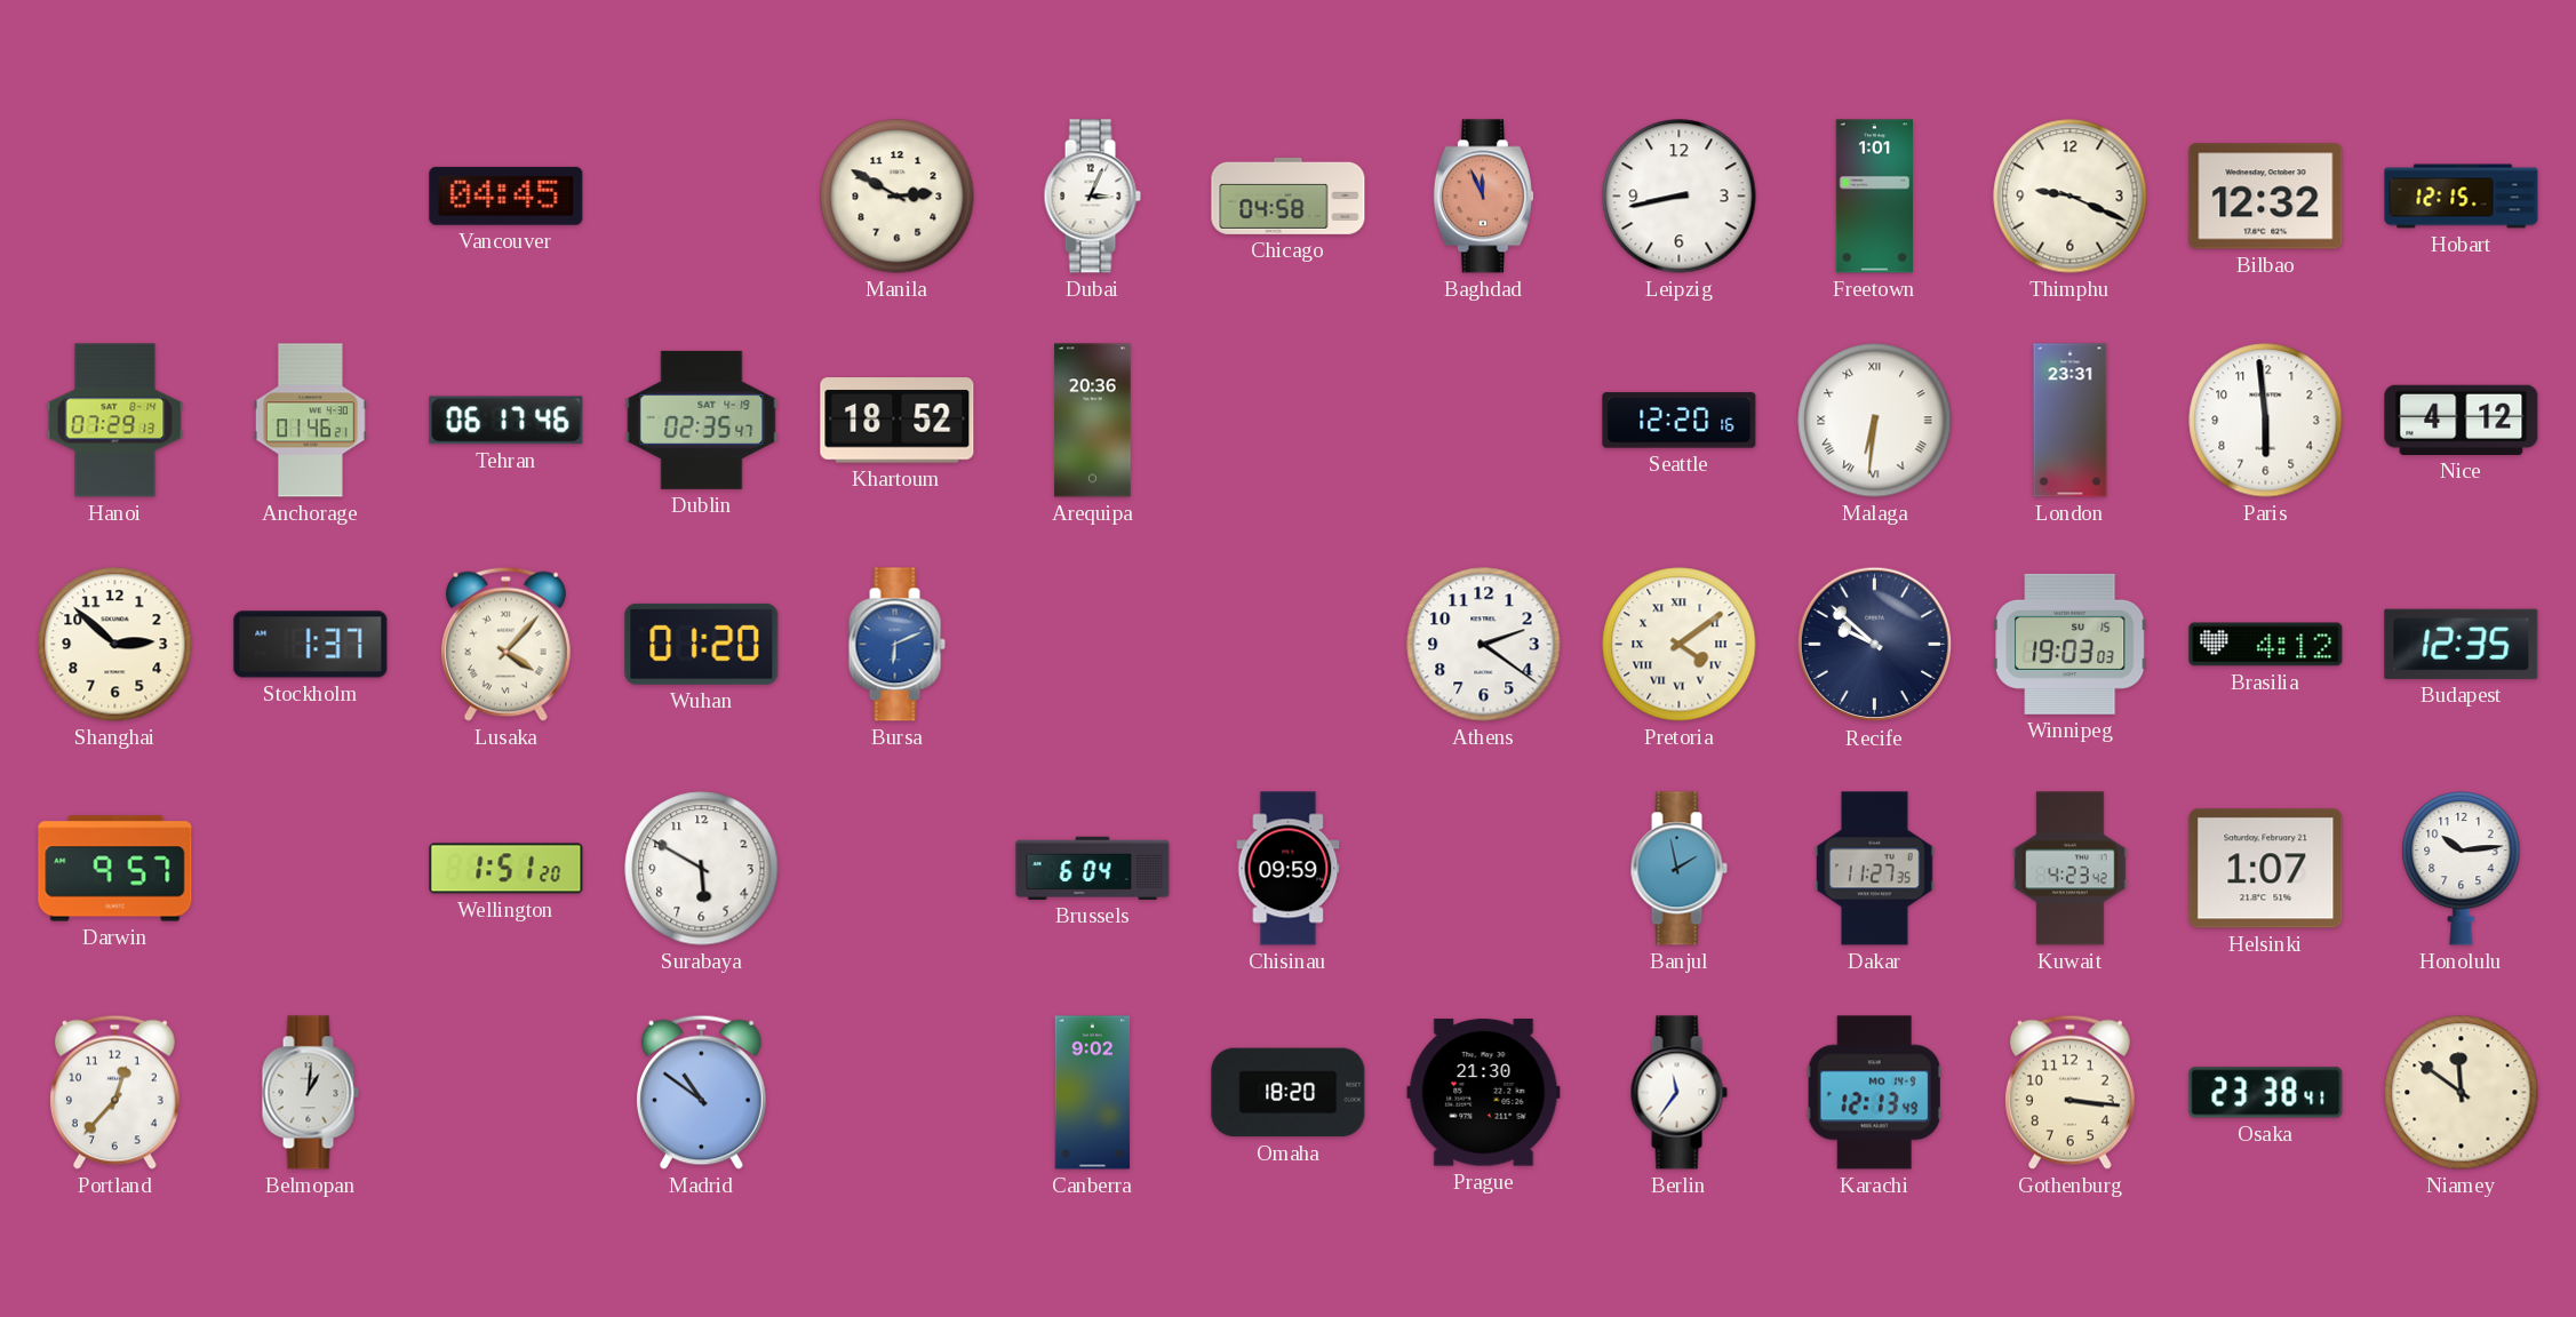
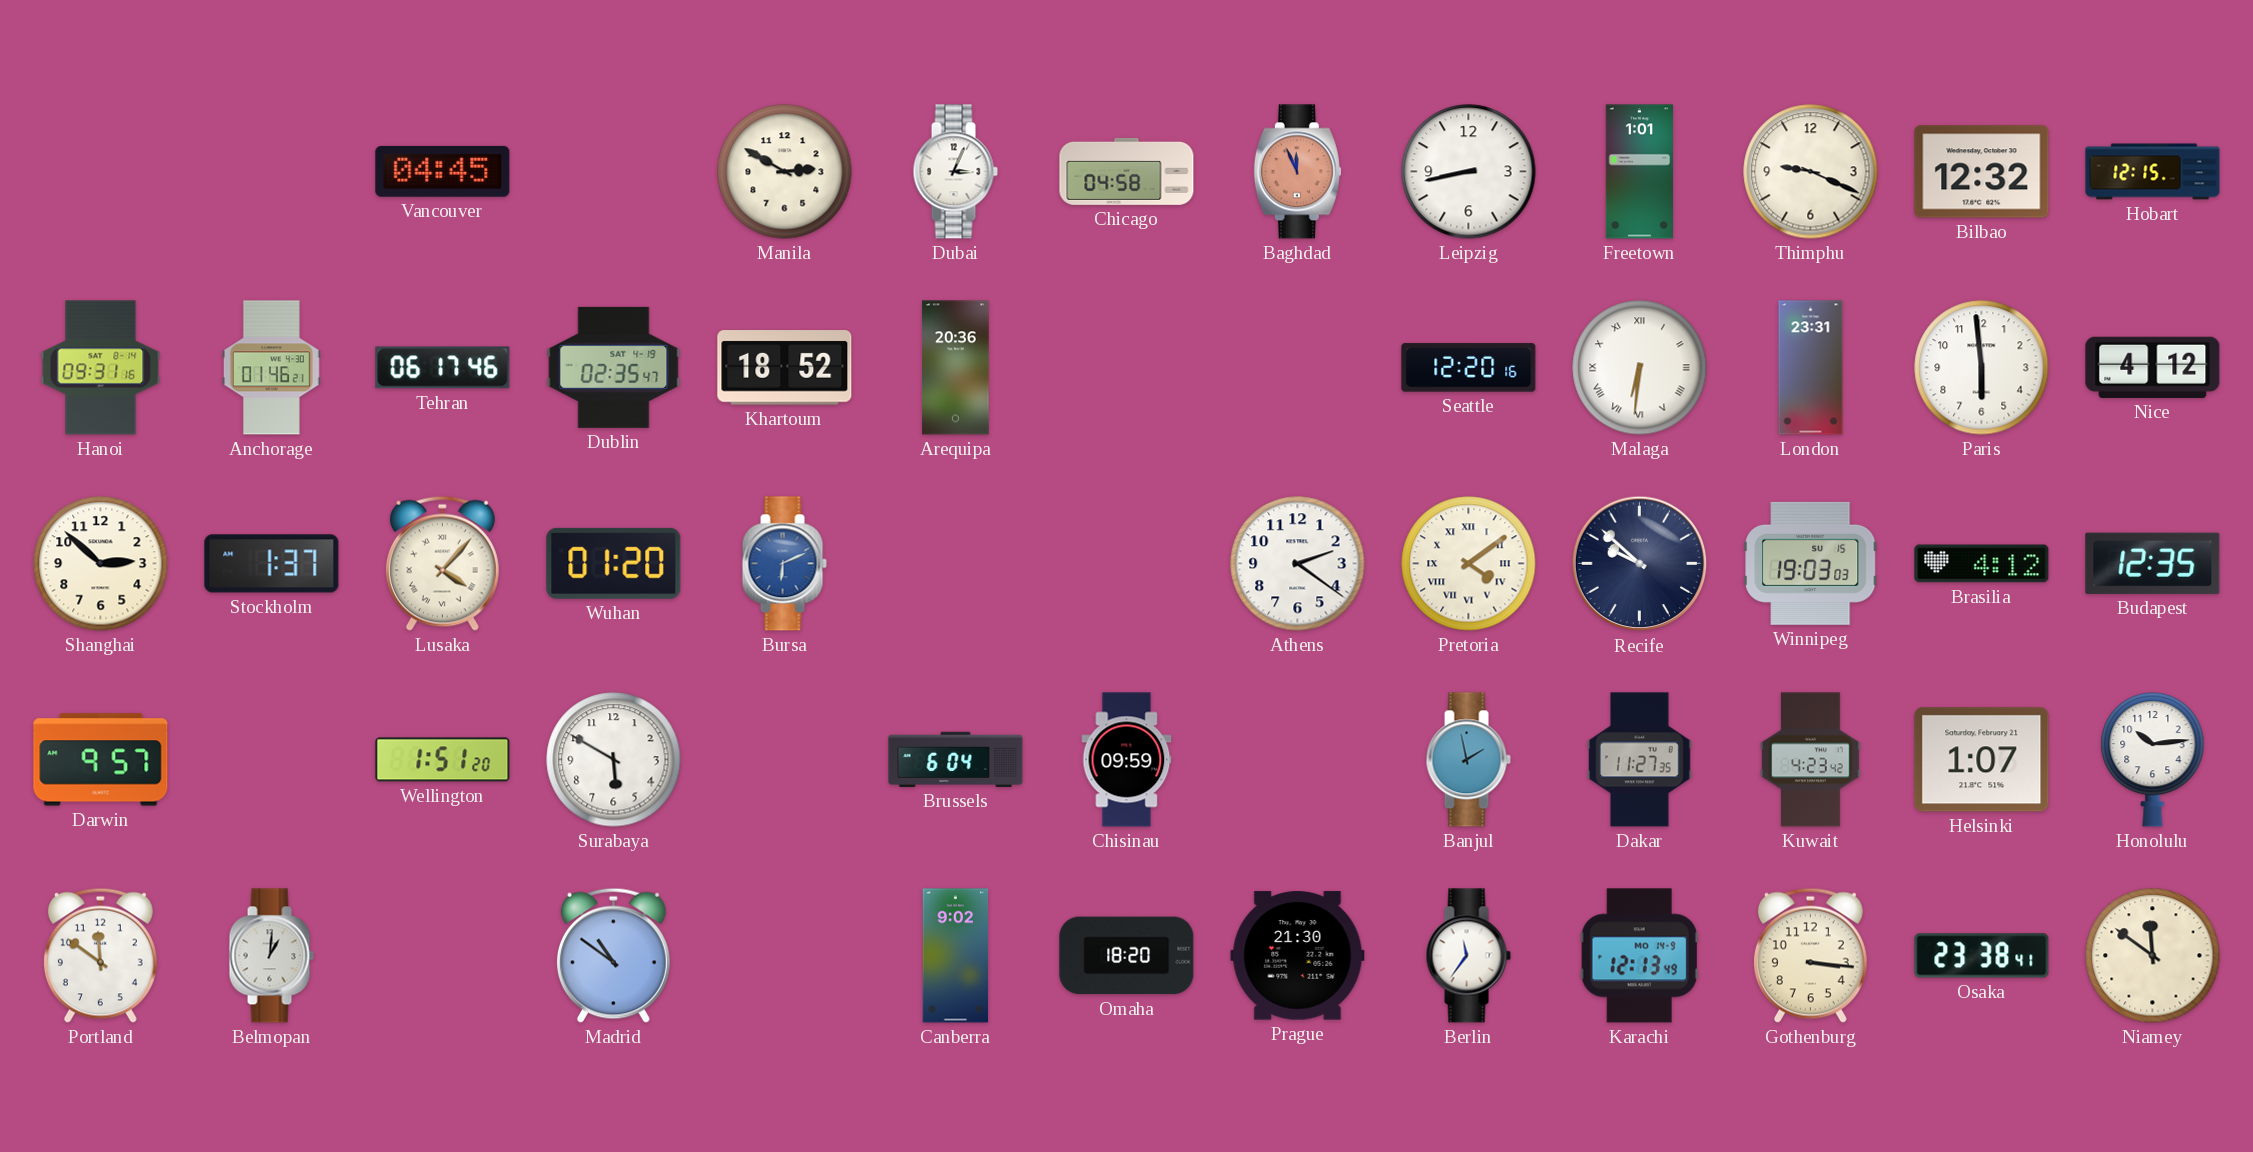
Hanoi: 07:29 -> 09:31 (101, 368)
Portland: 12:37 -> 11:51 (100, 955)
